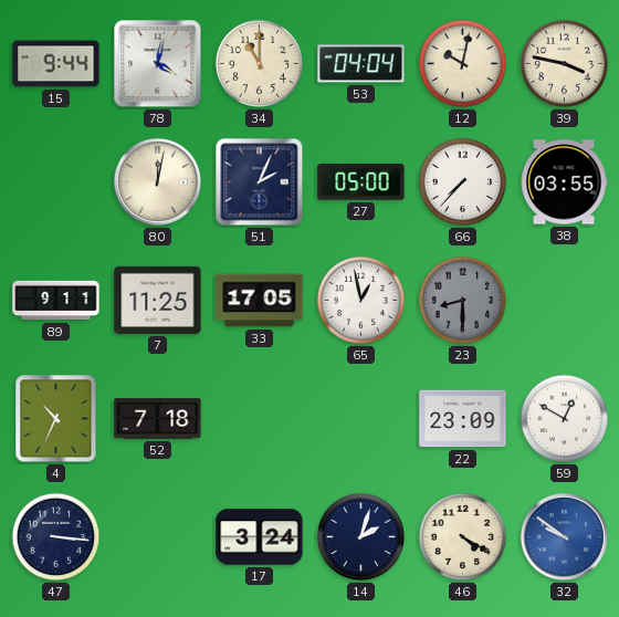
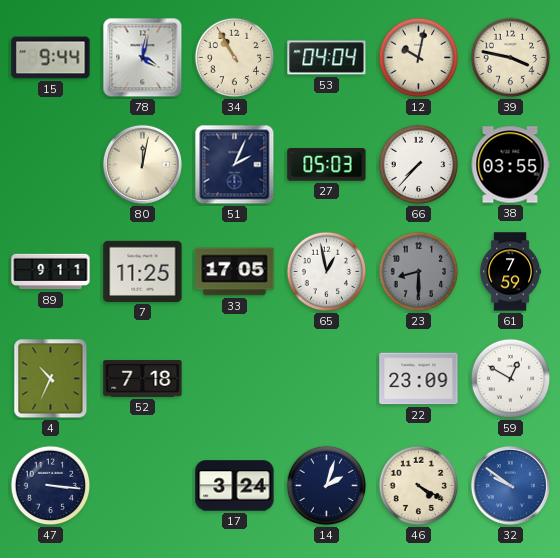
34: 11:00 -> 10:55 (235, 58)
27: 05:00 -> 05:03 (327, 165)
61: none -> 7:59 (511, 272)
